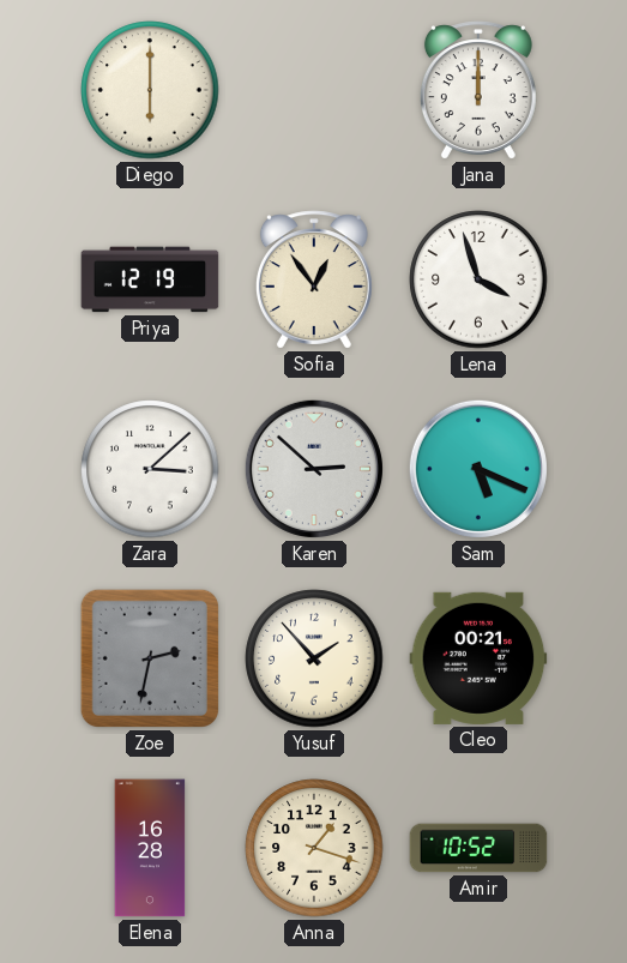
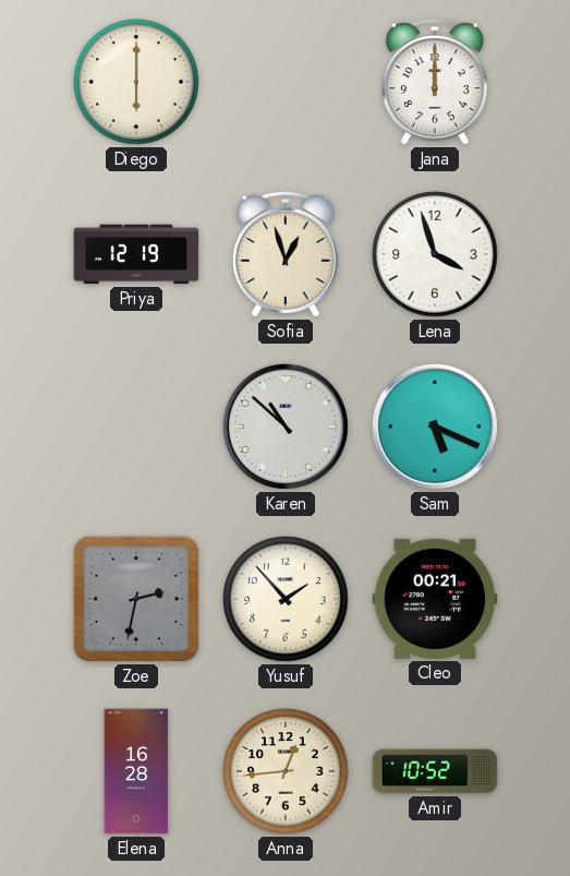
Sofia: 12:54 -> 12:57 (286, 254)
Zara: 3:08 -> none (150, 469)
Karen: 2:52 -> 10:52 (286, 427)
Anna: 1:18 -> 12:44 (286, 771)
